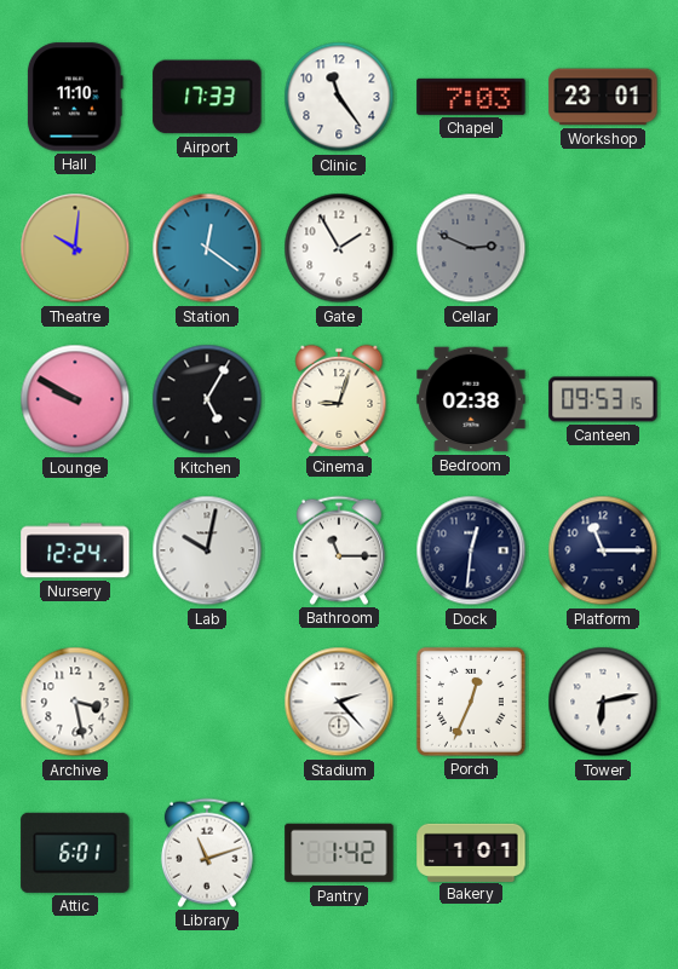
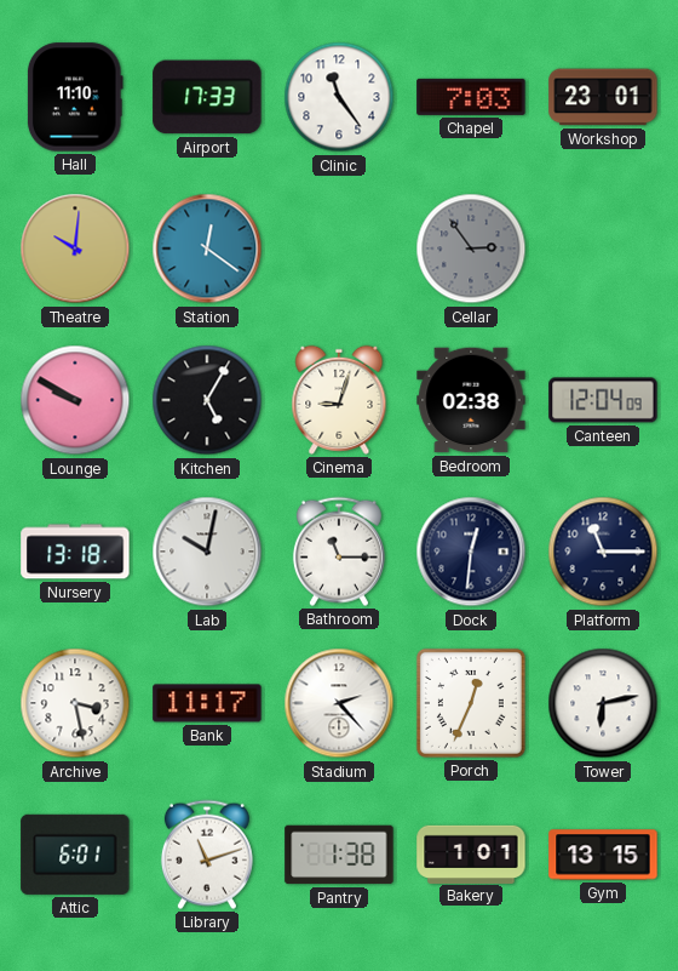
Gate: 1:55 -> none (339, 248)
Cellar: 2:49 -> 2:54 (471, 249)
Canteen: 09:53 -> 12:04 (603, 400)
Nursery: 12:24 -> 13:18 (75, 552)
Bank: none -> 11:17 (207, 703)
Pantry: 1:42 -> 1:38 (339, 855)
Gym: none -> 13:15 (603, 855)
